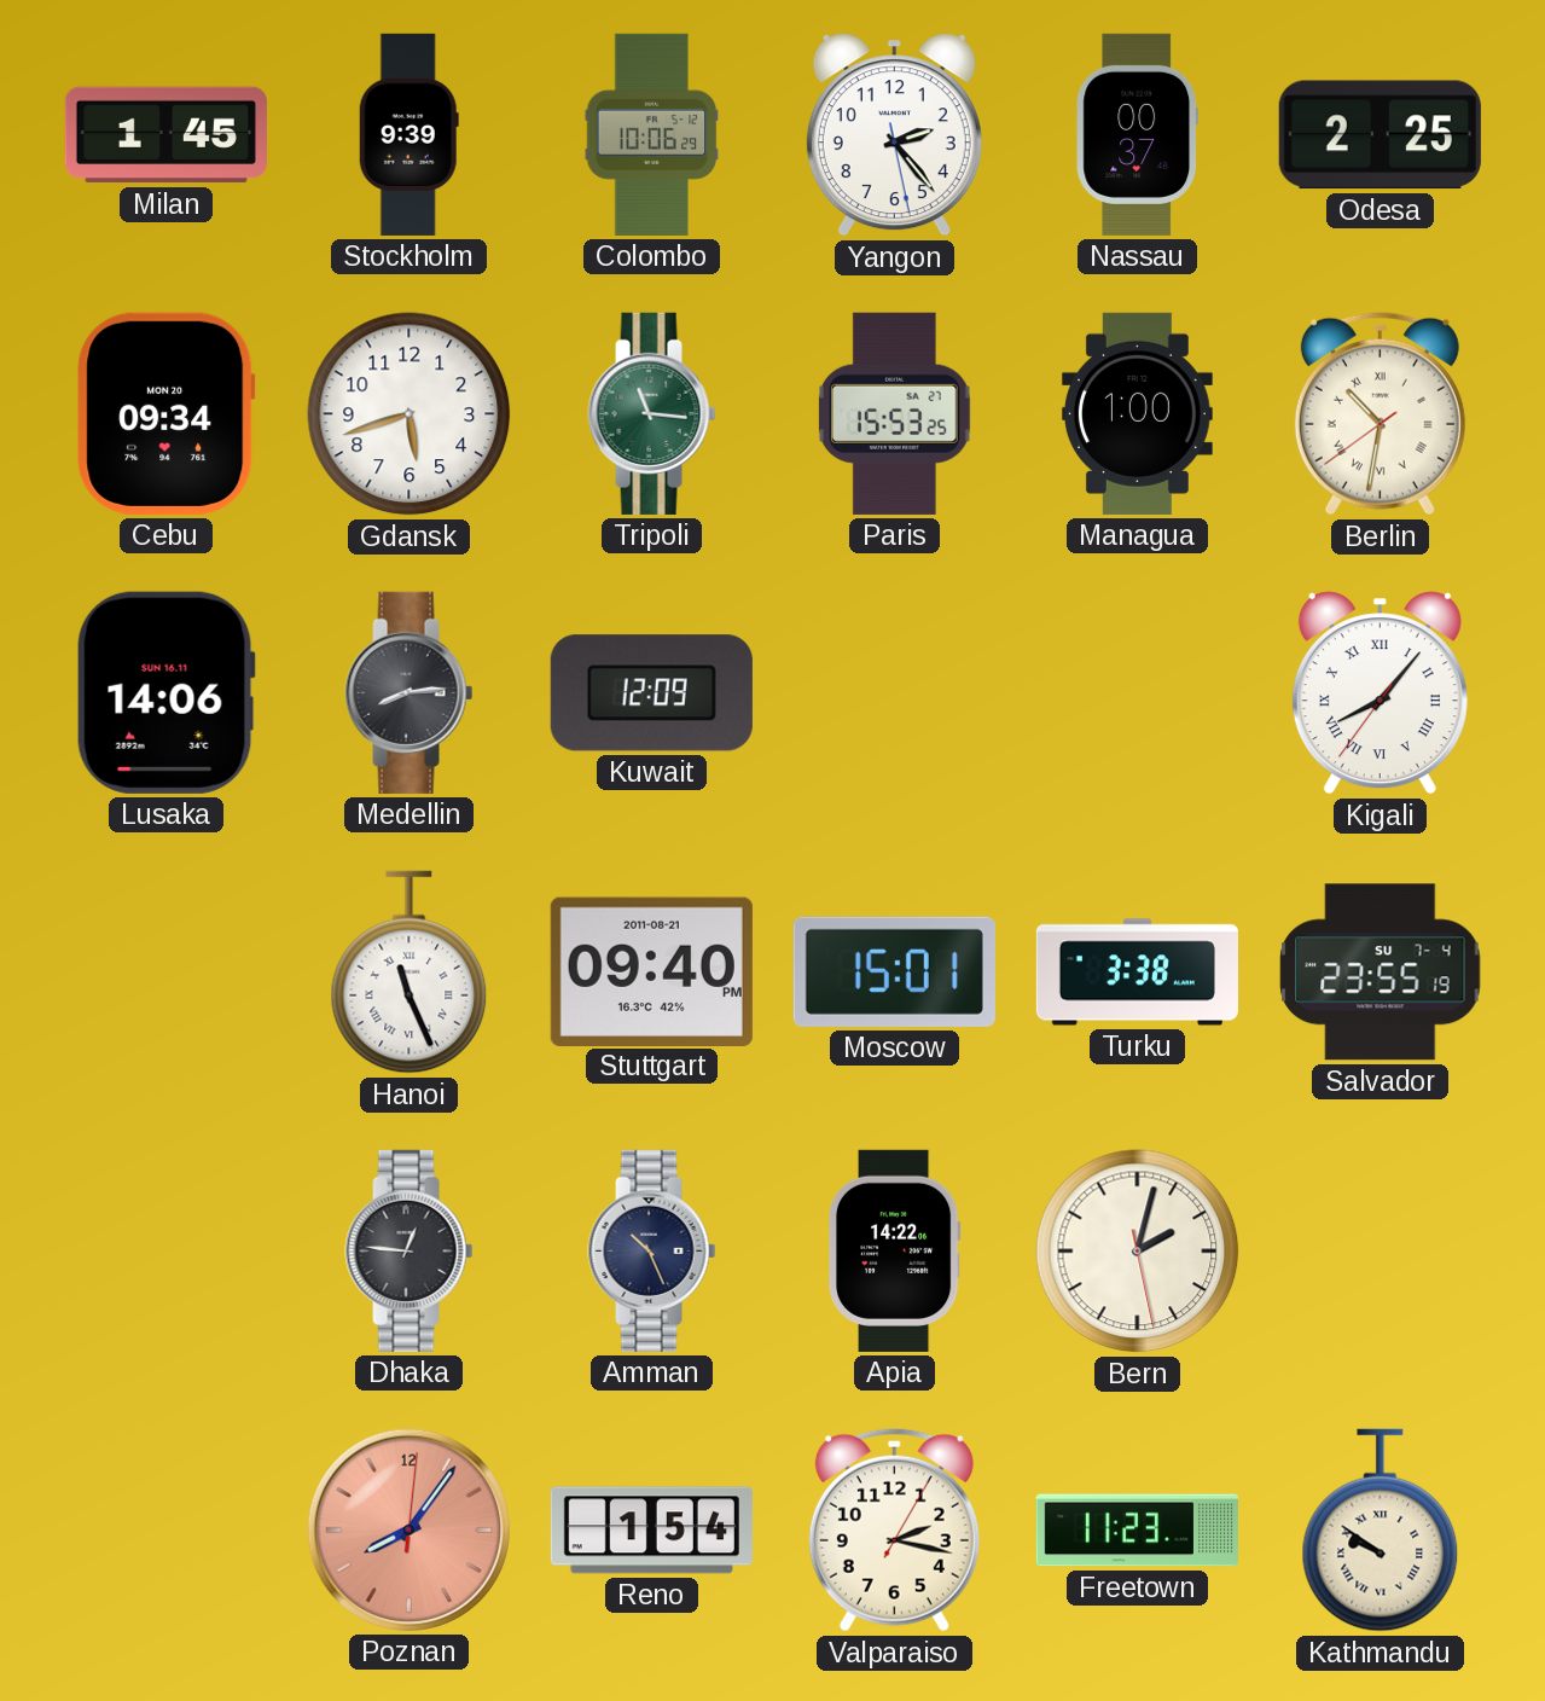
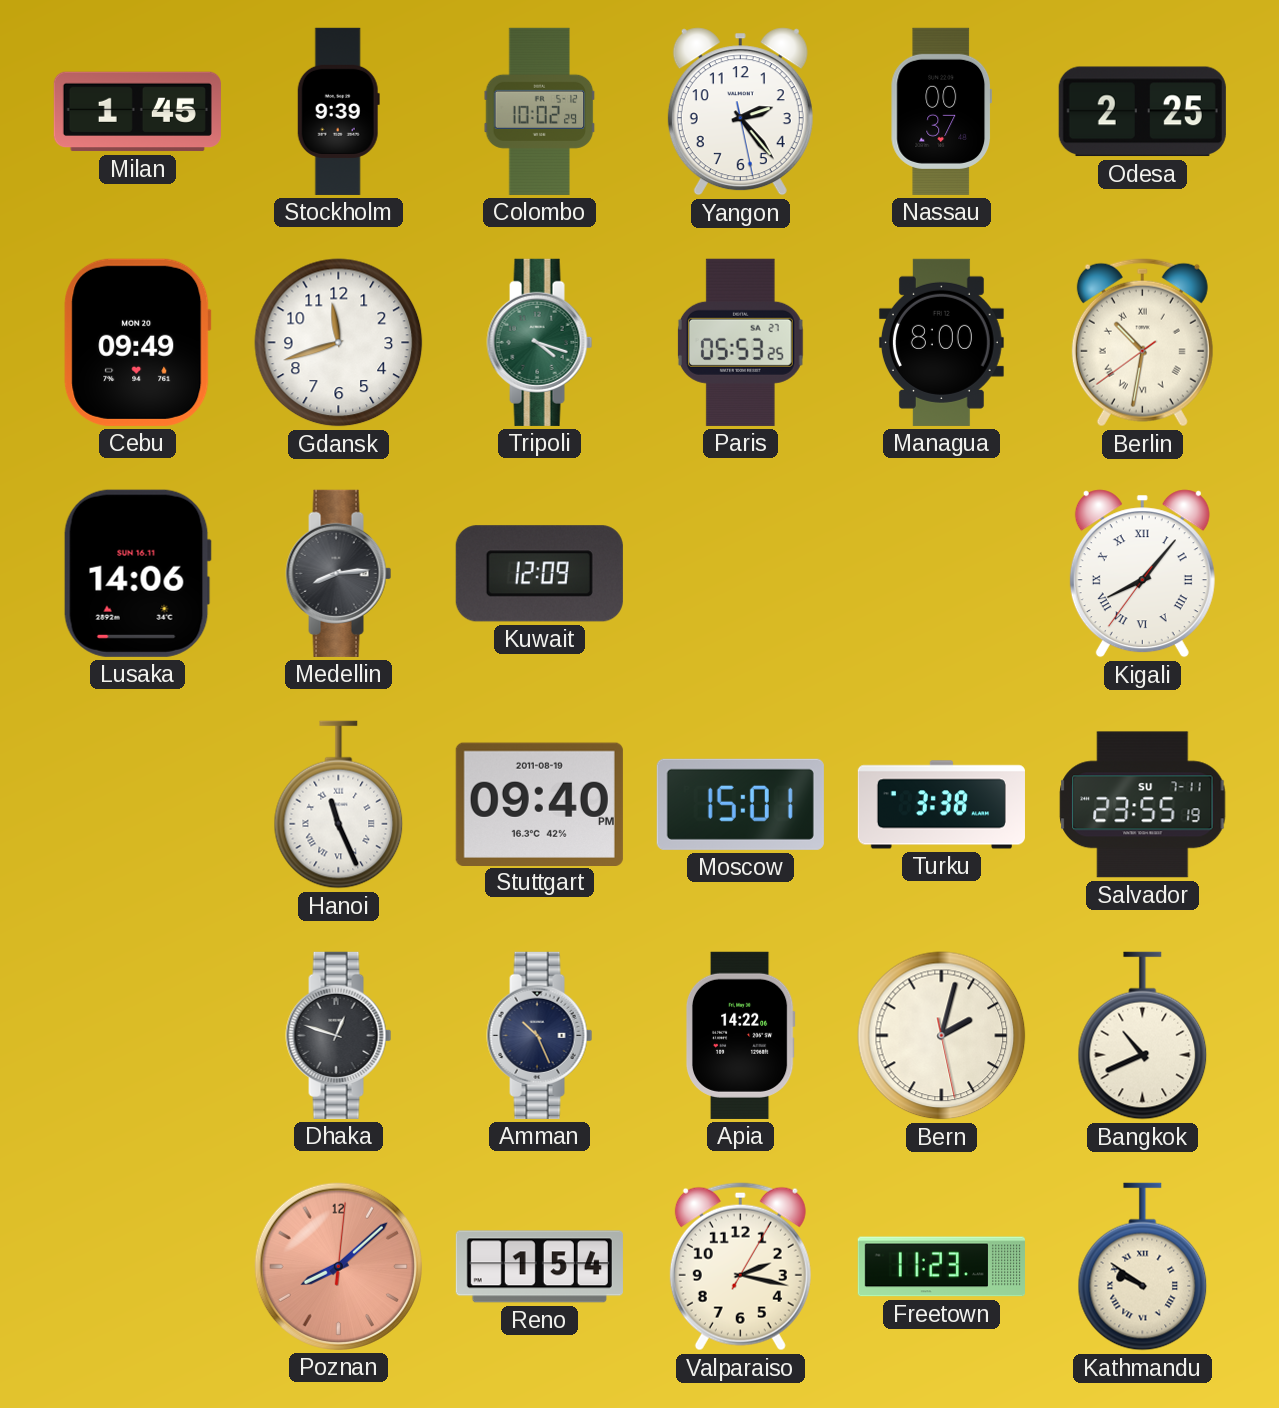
Colombo: 10:06 -> 10:02 (540, 111)
Cebu: 09:34 -> 09:49 (138, 342)
Gdansk: 5:42 -> 11:42 (339, 343)
Tripoli: 11:16 -> 4:18 (540, 342)
Paris: 15:53 -> 05:53 (740, 342)
Managua: 1:00 -> 8:00 (941, 342)
Stuttgart date: 2011-08-21 -> 2011-08-19 (539, 804)
Salvador date: SU 7-4 -> SU 7-11 (1143, 805)
Dhaka: 12:46 -> 12:48 (339, 1035)
Bangkok: none -> 10:41 (1143, 1036)
Poznan: 8:06 -> 8:08 (338, 1266)
